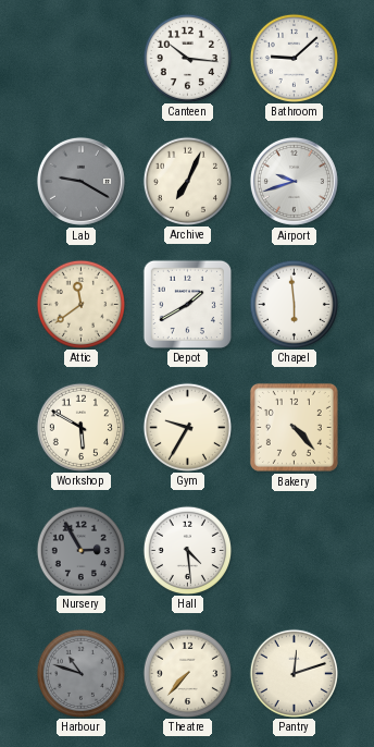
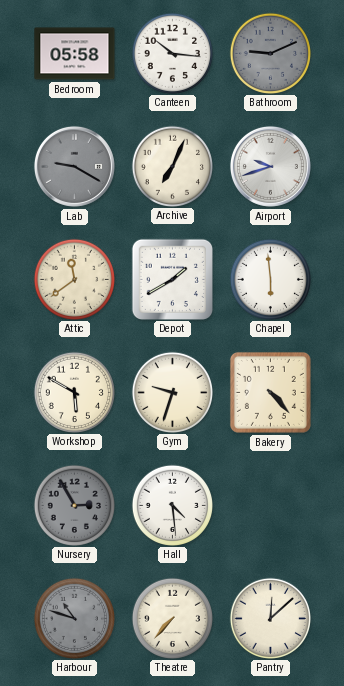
Bedroom: none -> 05:58 (75, 54)
Bathroom: 9:08 -> 9:11 (270, 53)
Bathroom dial: white -> grey (270, 53)
Gym: 9:35 -> 9:33 (172, 392)
Pantry: 12:12 -> 12:08 (270, 618)
